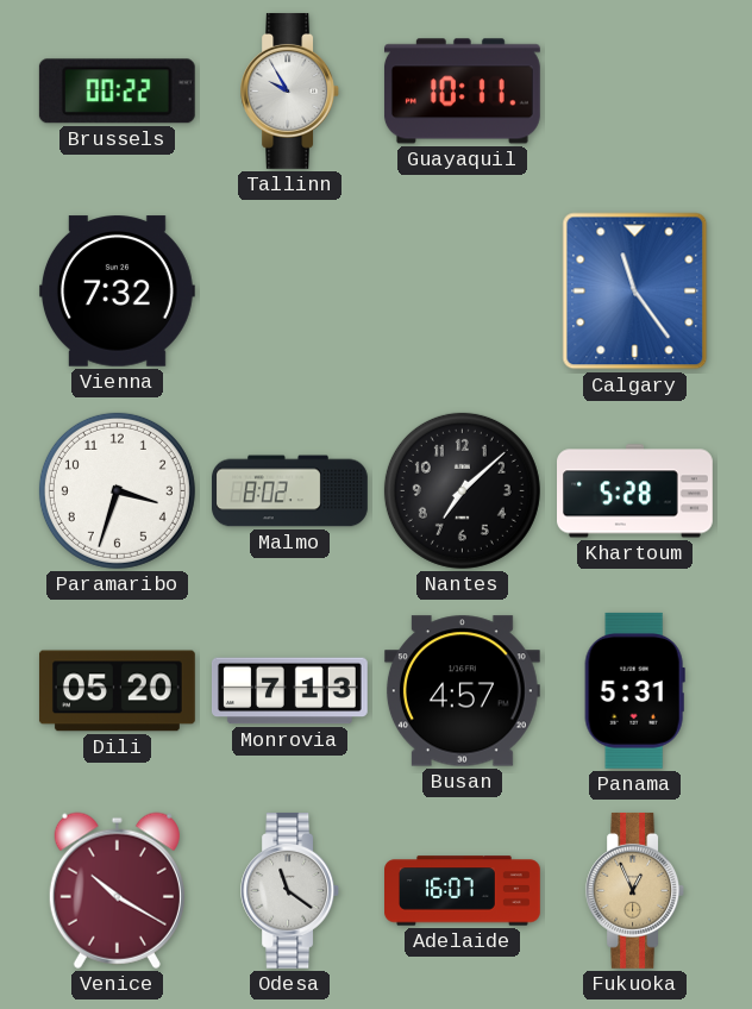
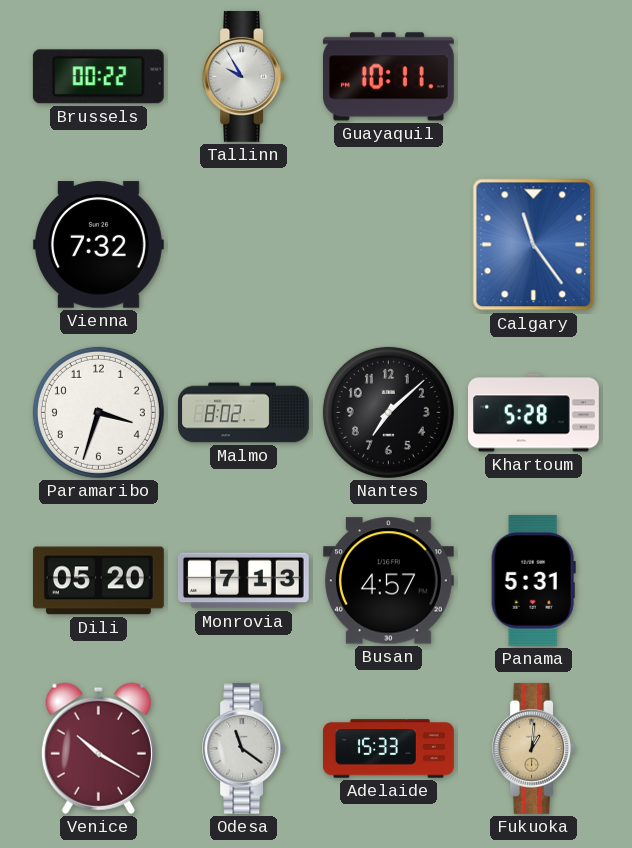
Adelaide: 16:07 -> 15:33 (389, 749)
Fukuoka: 12:56 -> 1:01 (534, 748)
